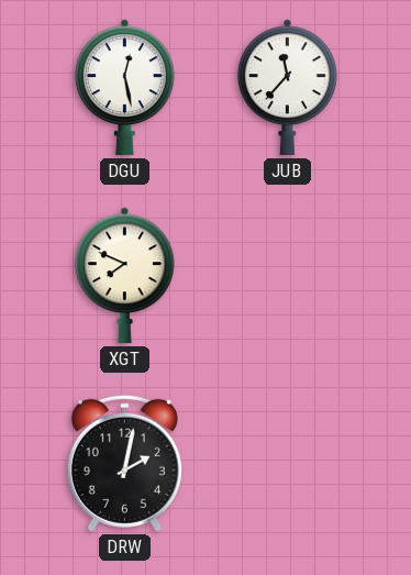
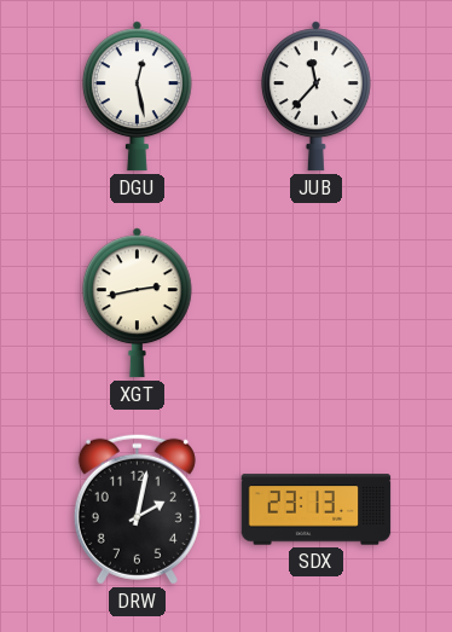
XGT: 7:49 -> 2:43 (137, 303)
SDX: none -> 23:13 (317, 510)
